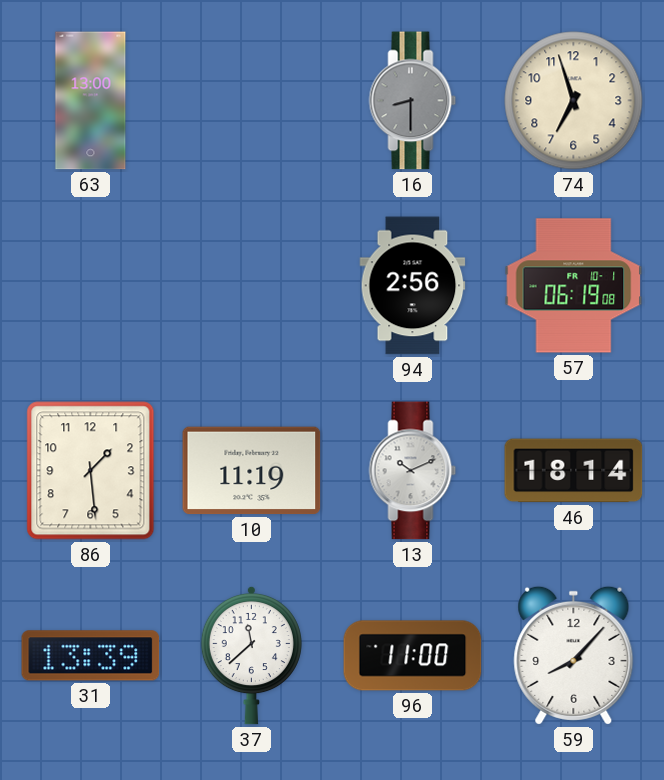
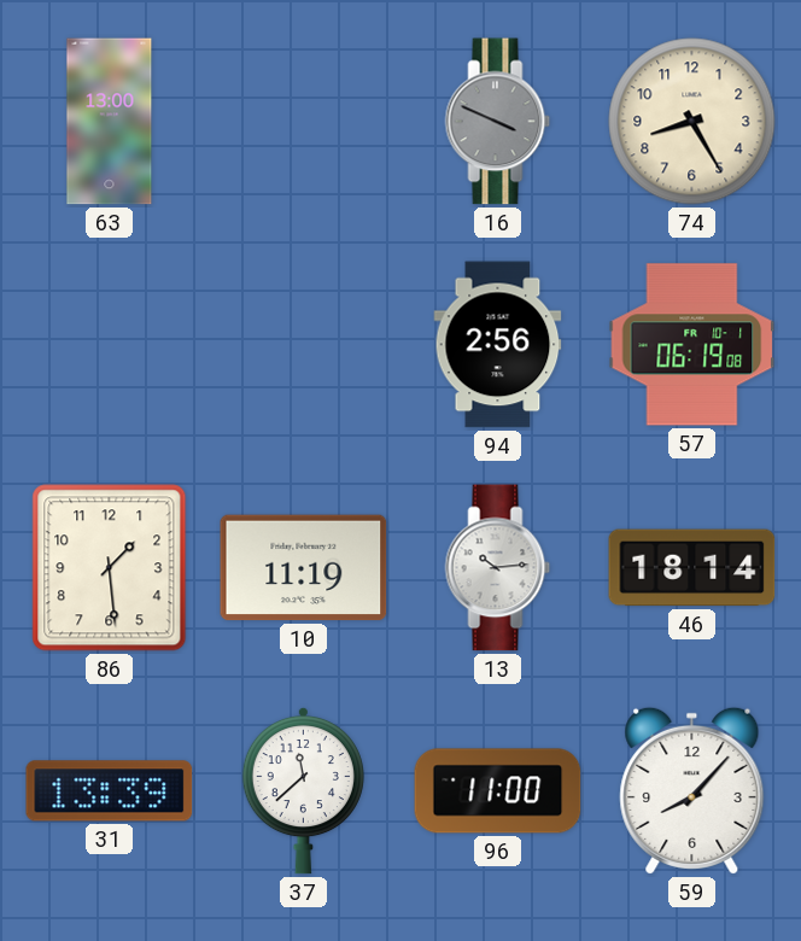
16: 8:30 -> 3:49 (498, 122)
74: 6:57 -> 8:25 (692, 122)
13: 10:11 -> 10:14 (498, 568)
